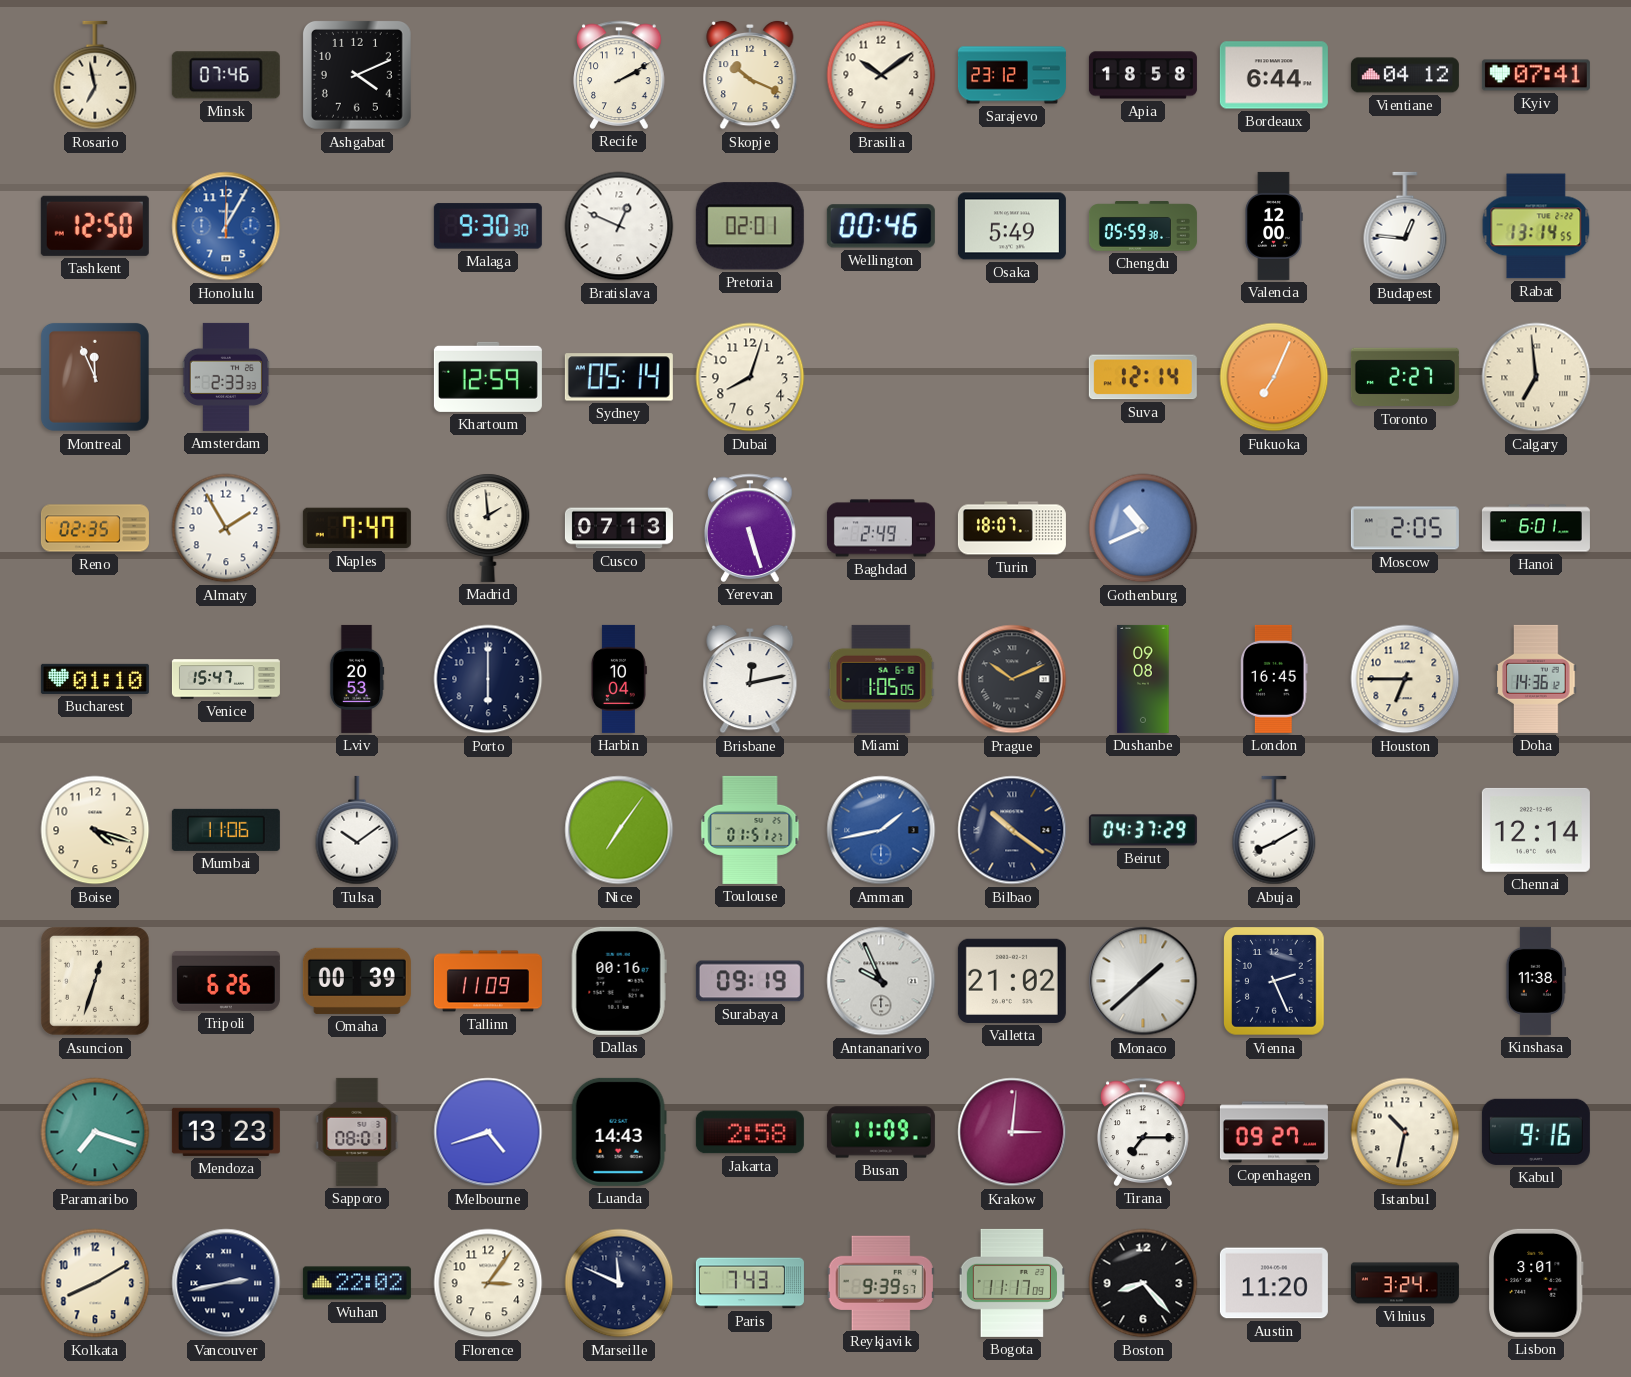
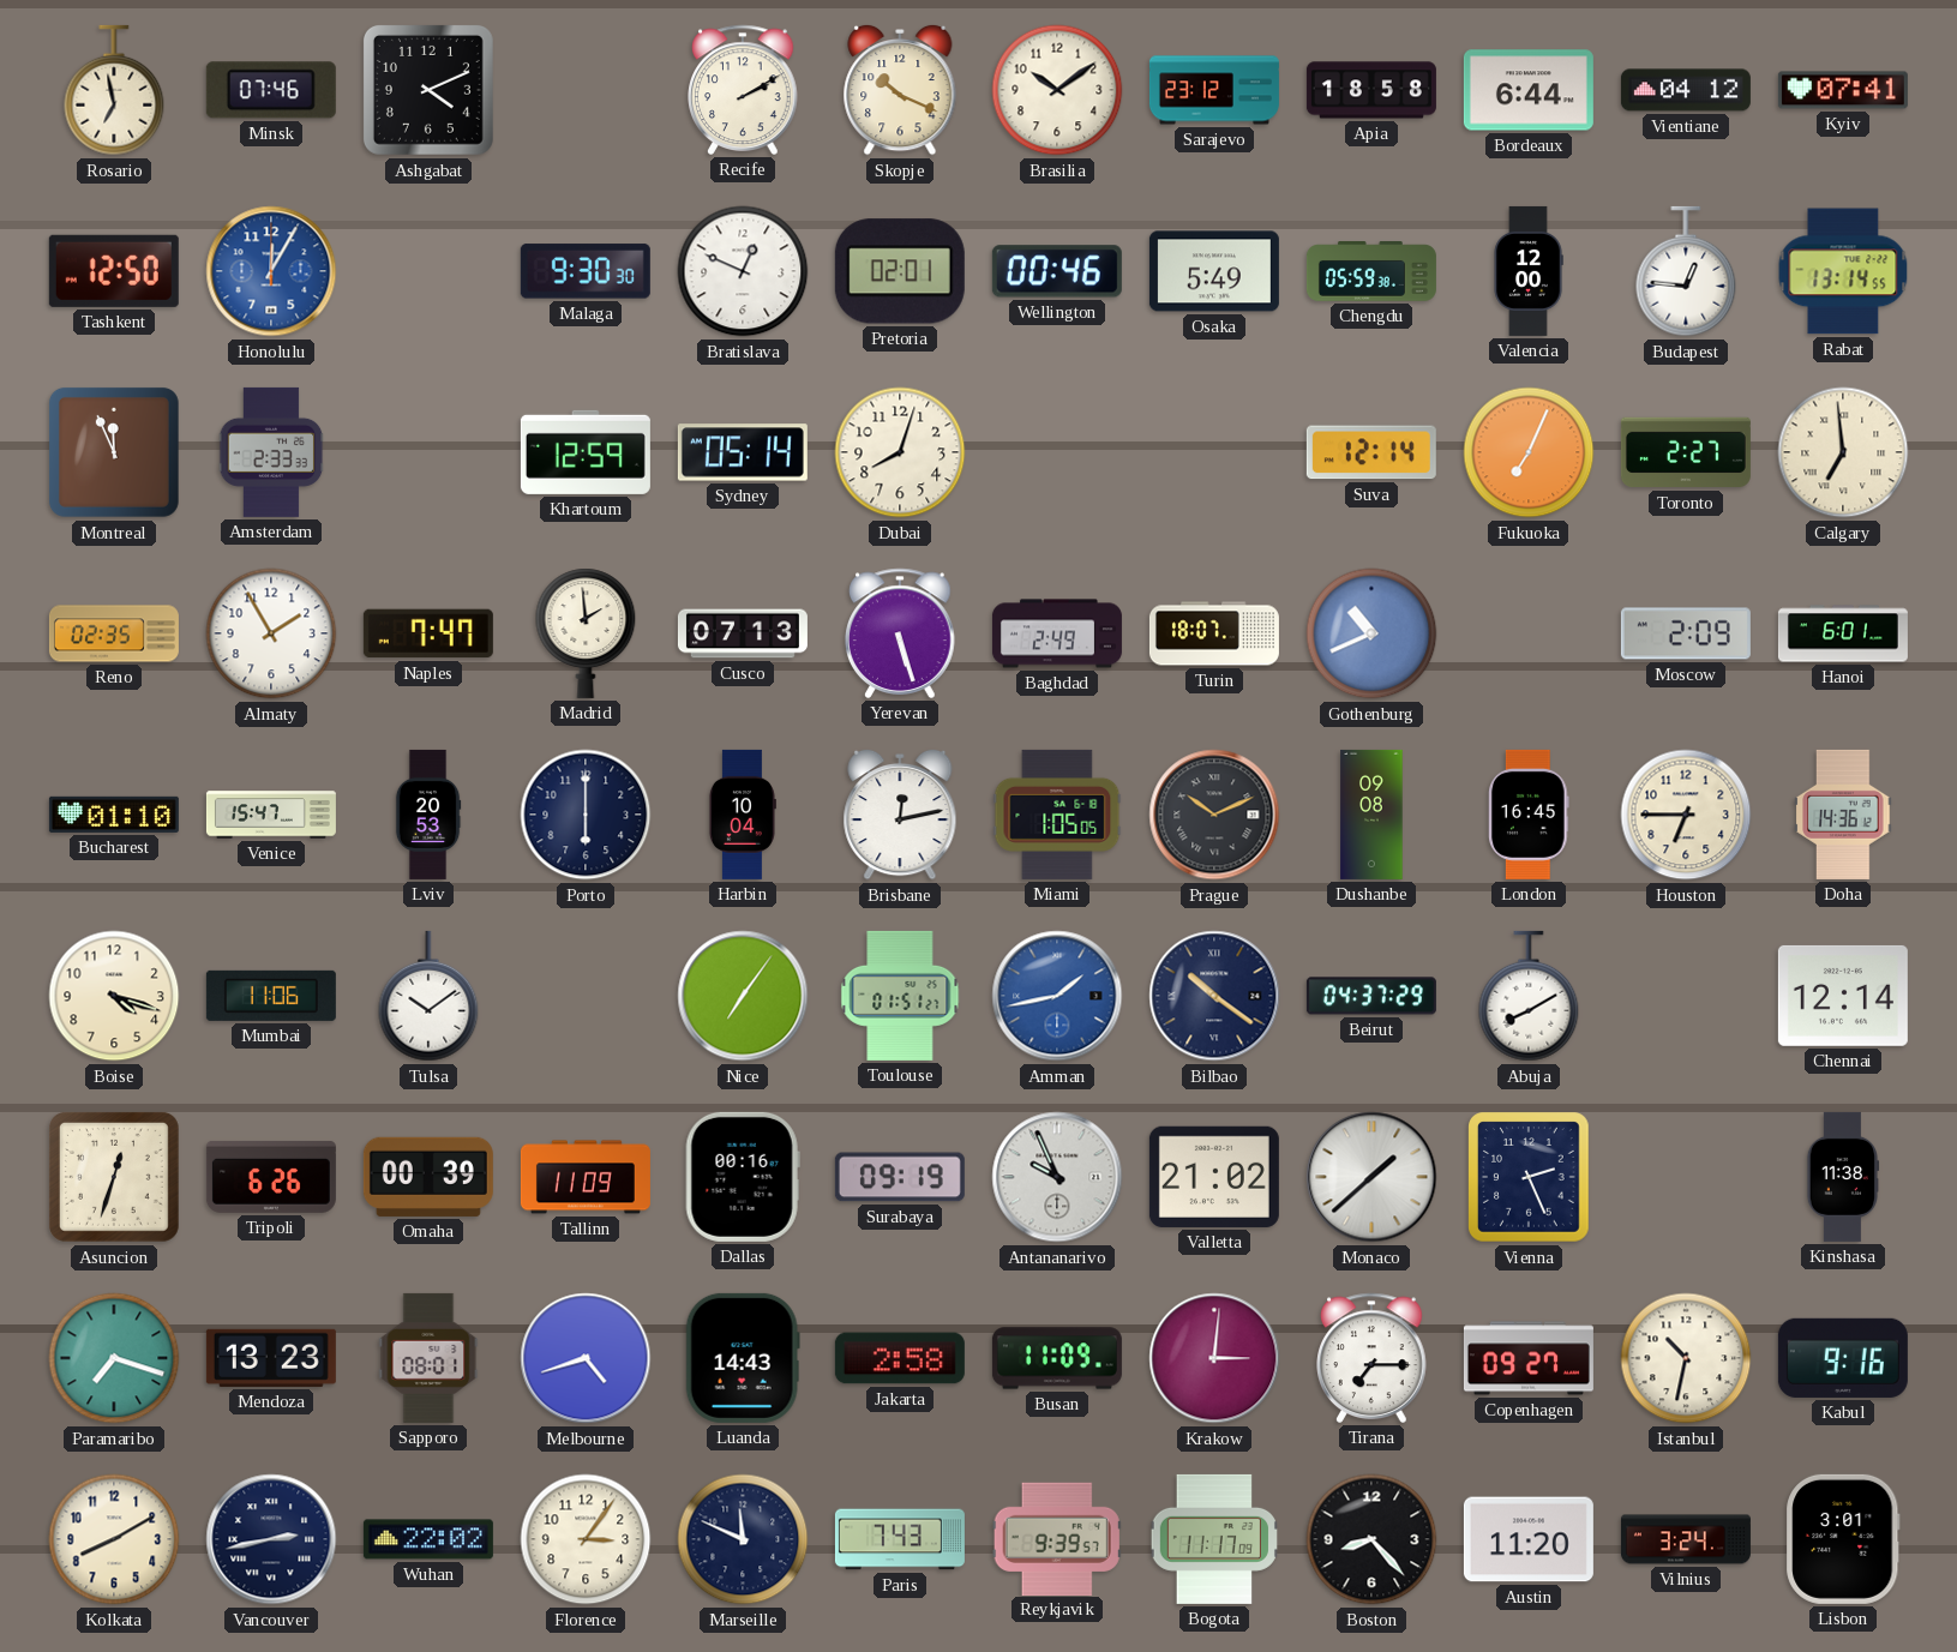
Moscow: 2:05 -> 2:09 (1686, 633)
